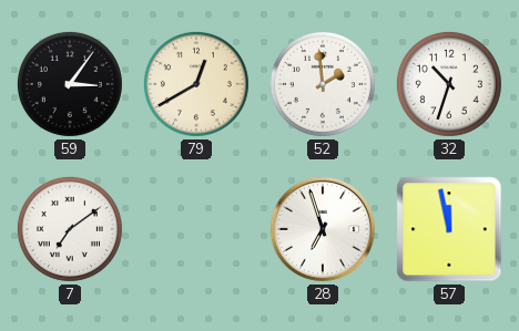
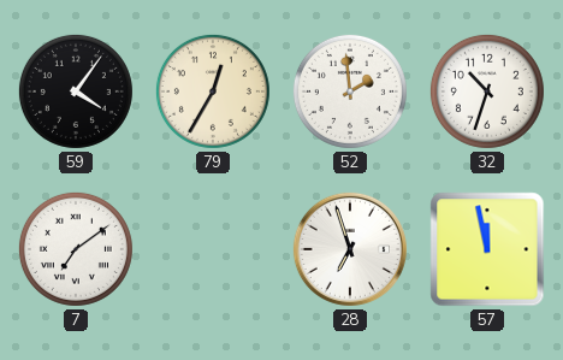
59: 3:06 -> 4:06 (76, 92)
79: 12:40 -> 12:35 (213, 92)
